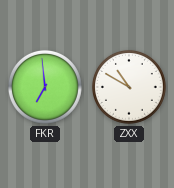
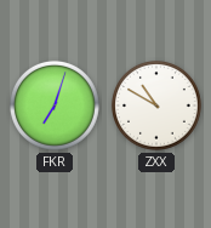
FKR: 6:59 -> 7:03 (55, 106)
